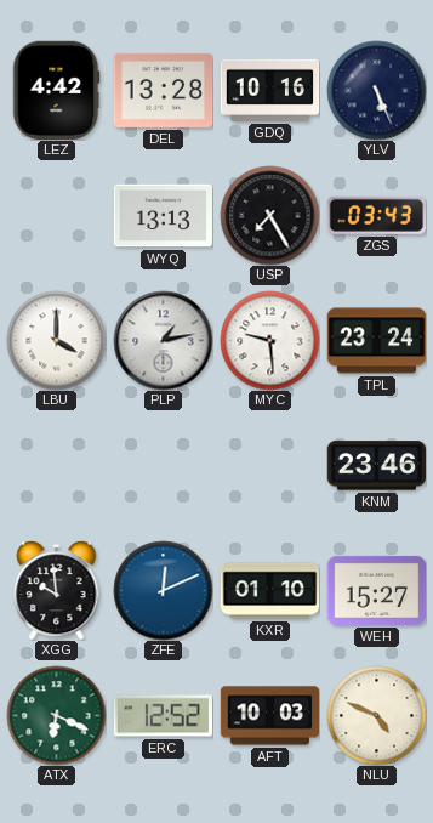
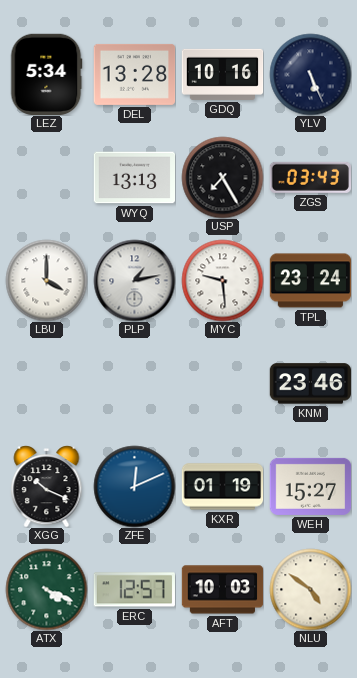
LEZ: 4:42 -> 5:34 (46, 74)
XGG: 9:59 -> 10:19 (47, 486)
KXR: 01:10 -> 01:19 (222, 487)
ATX: 6:19 -> 4:19 (46, 589)
ERC: 12:52 -> 12:57 (134, 590)
NLU: 4:49 -> 4:51 (310, 589)
